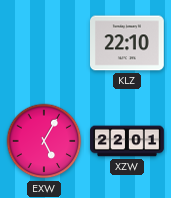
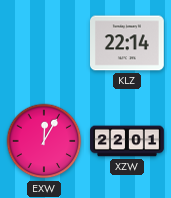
KLZ: 22:10 -> 22:14 (128, 43)
EXW: 5:05 -> 12:05 (44, 141)
